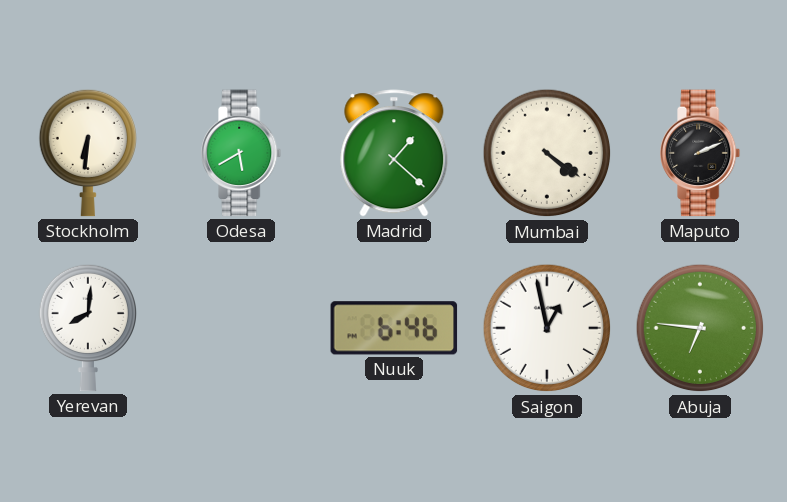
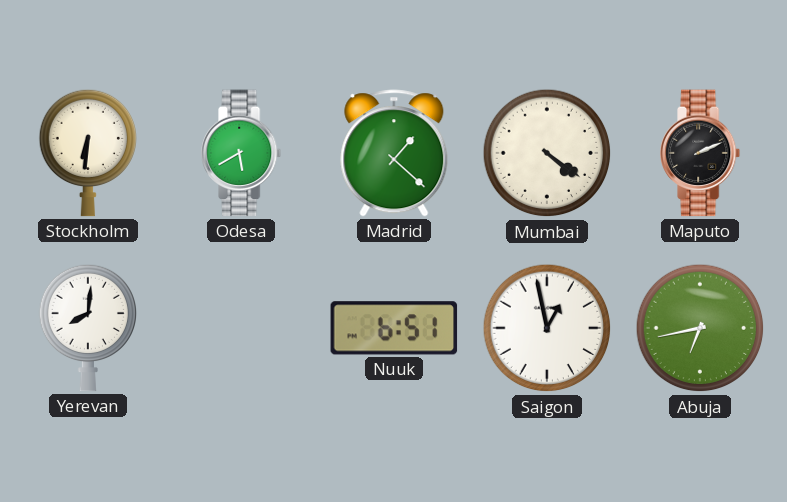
Nuuk: 6:46 -> 6:51 (394, 328)
Abuja: 6:46 -> 6:43 (700, 328)
